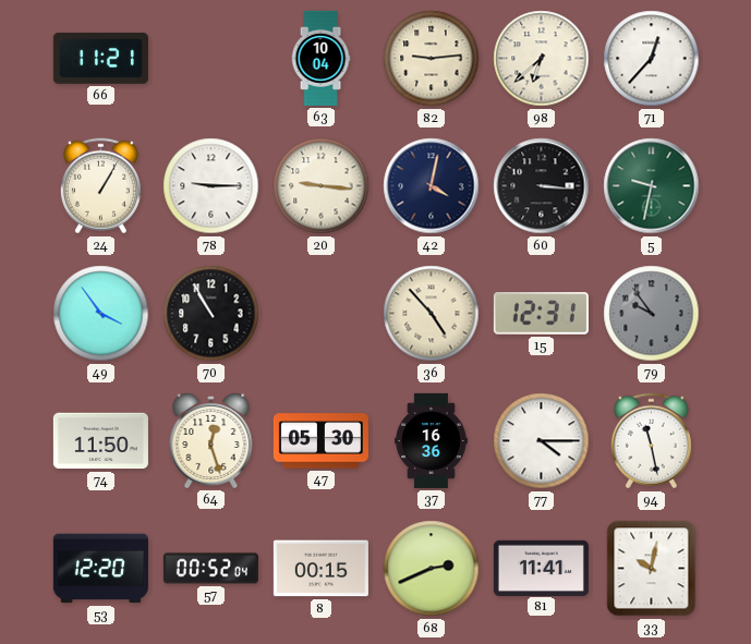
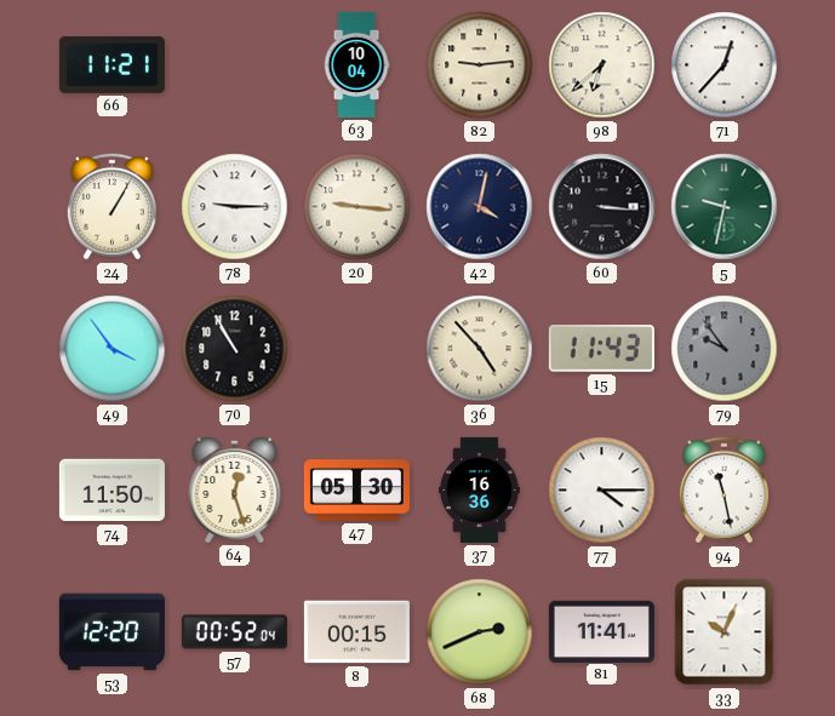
15: 12:31 -> 11:43 (601, 349)
33: 10:02 -> 10:04 (725, 632)
